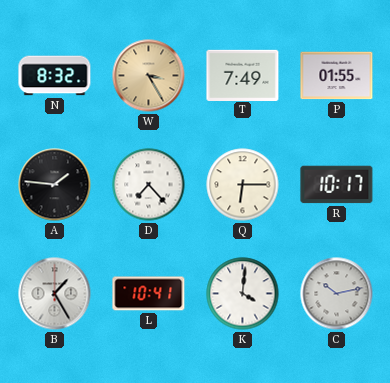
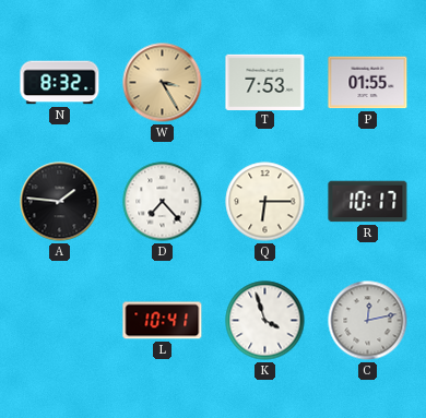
T: 7:49 -> 7:53 (265, 82)
B: 1:25 -> none (55, 294)
K: 4:01 -> 3:57 (265, 321)
C: 10:13 -> 12:13 (368, 321)
